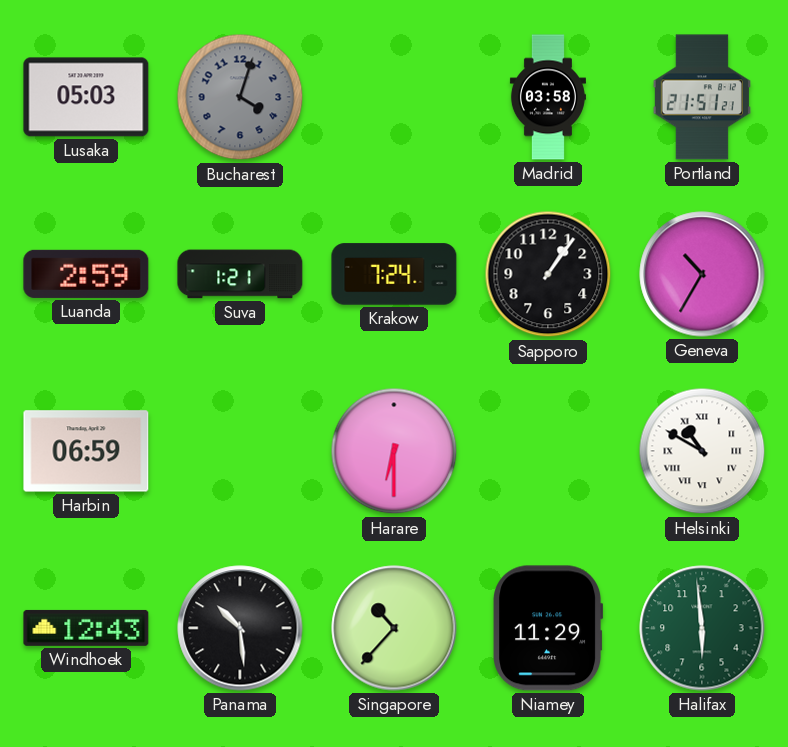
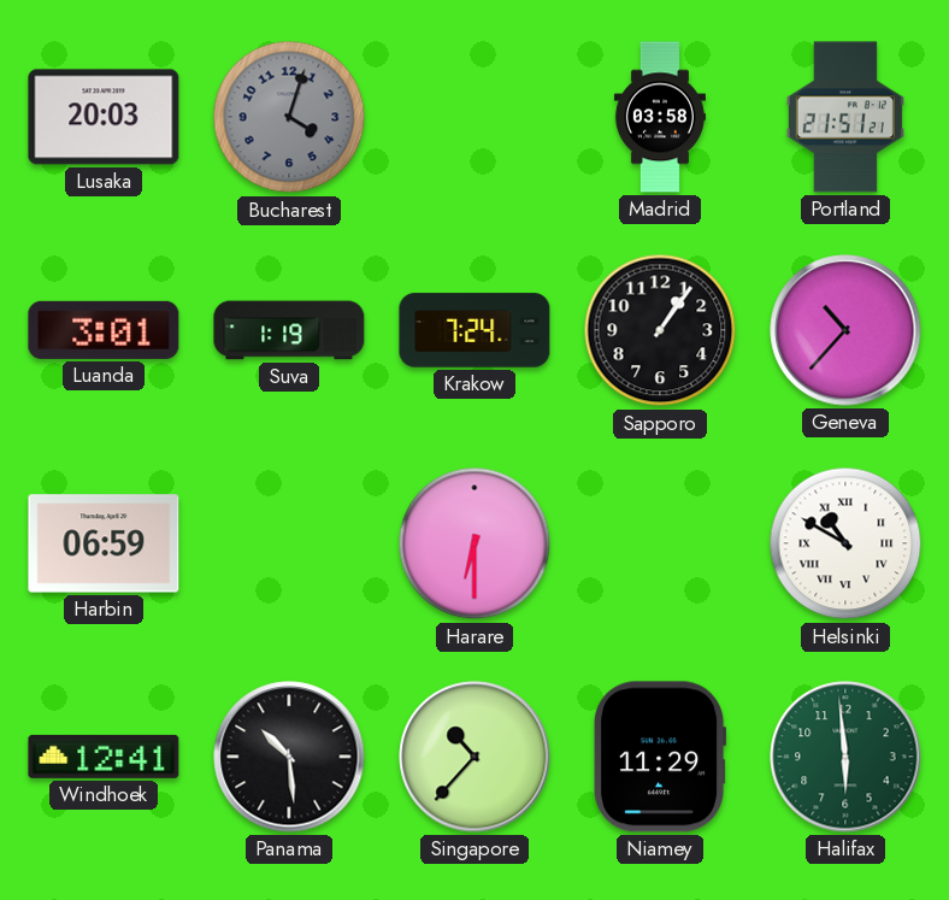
Lusaka: 05:03 -> 20:03 (104, 117)
Luanda: 2:59 -> 3:01 (104, 330)
Suva: 1:21 -> 1:19 (289, 330)
Geneva: 10:35 -> 10:37 (845, 330)
Windhoek: 12:43 -> 12:41 (104, 757)
